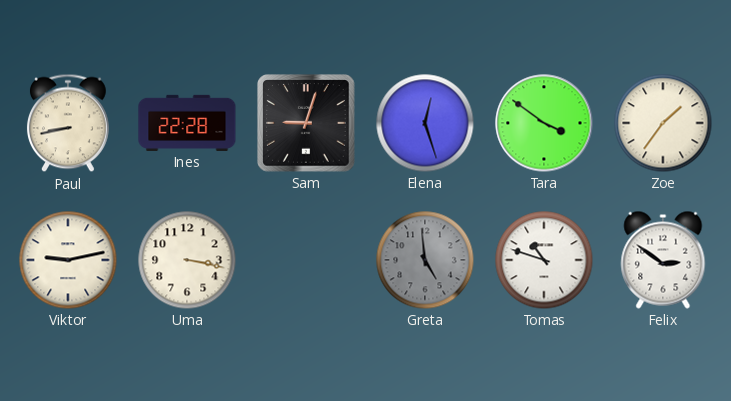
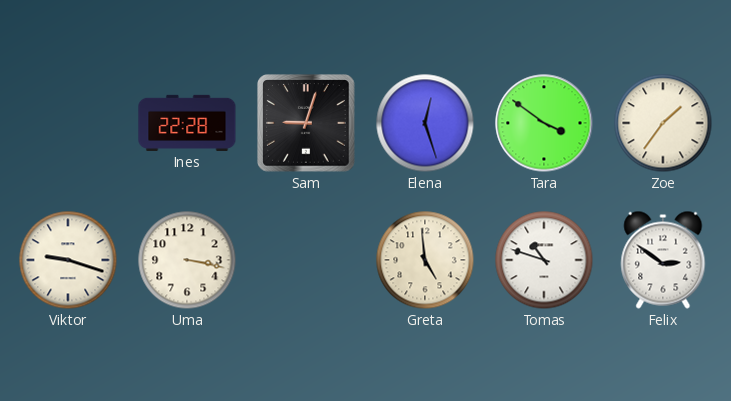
Paul: 8:43 -> none (68, 123)
Viktor: 9:13 -> 9:18 (68, 260)
Greta dial: grey -> cream (425, 260)
